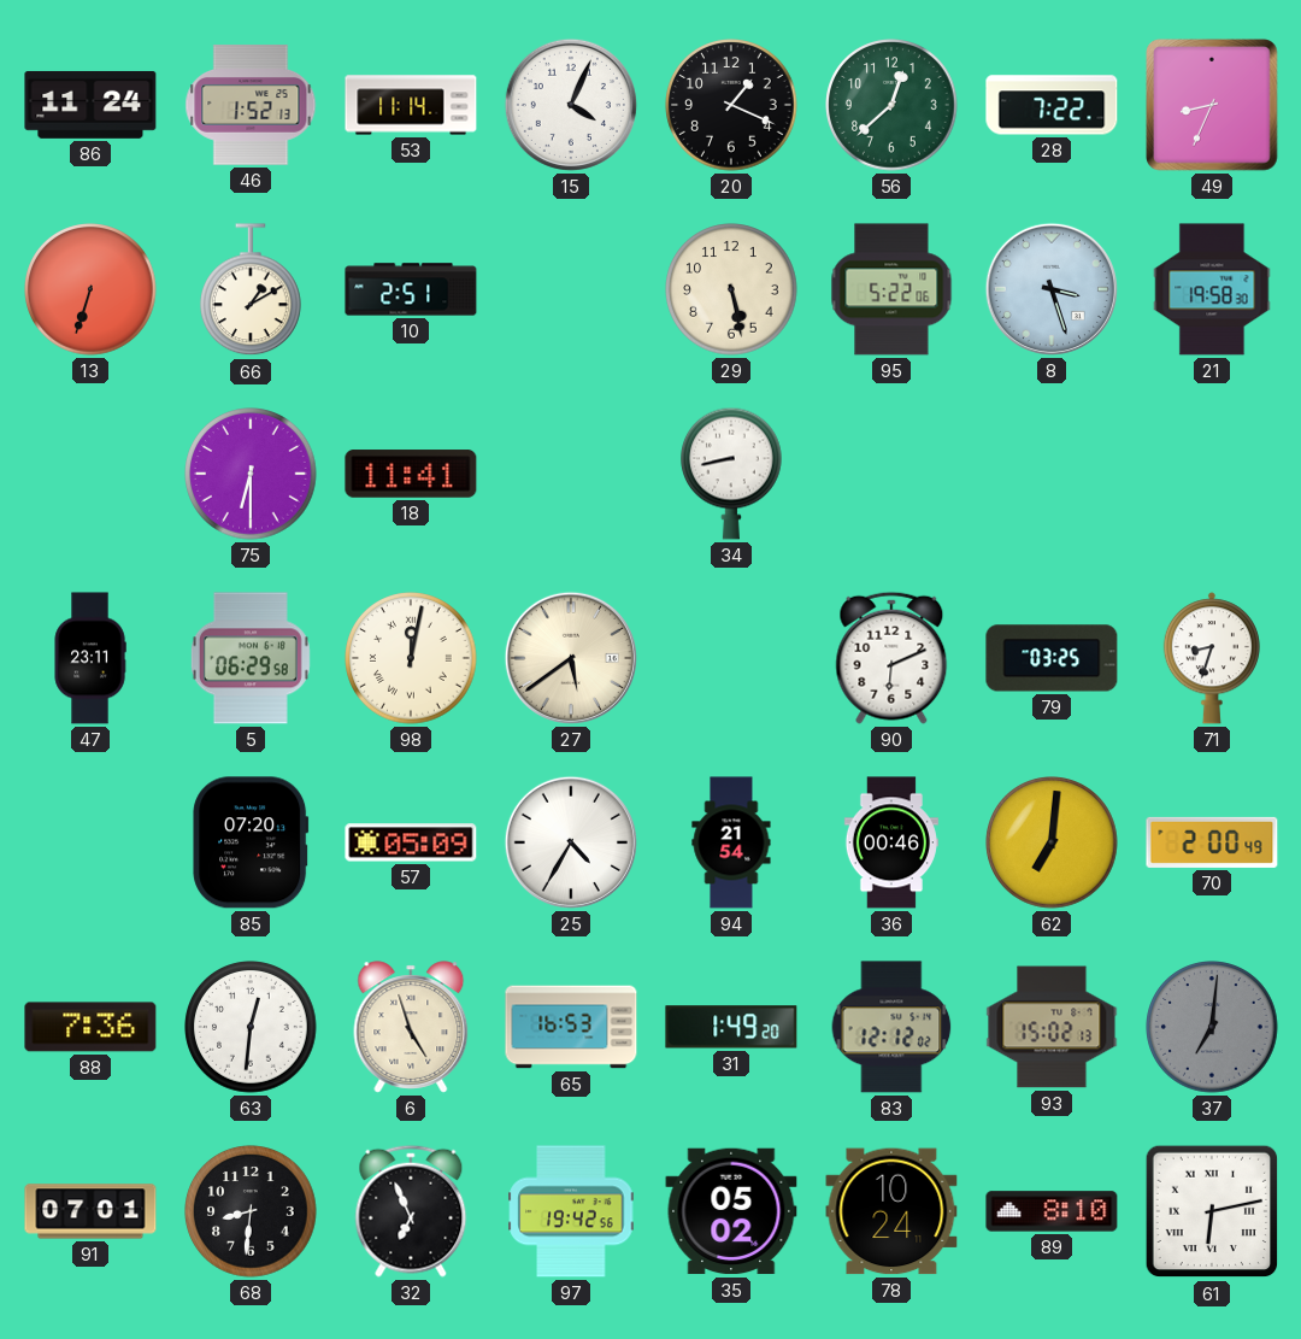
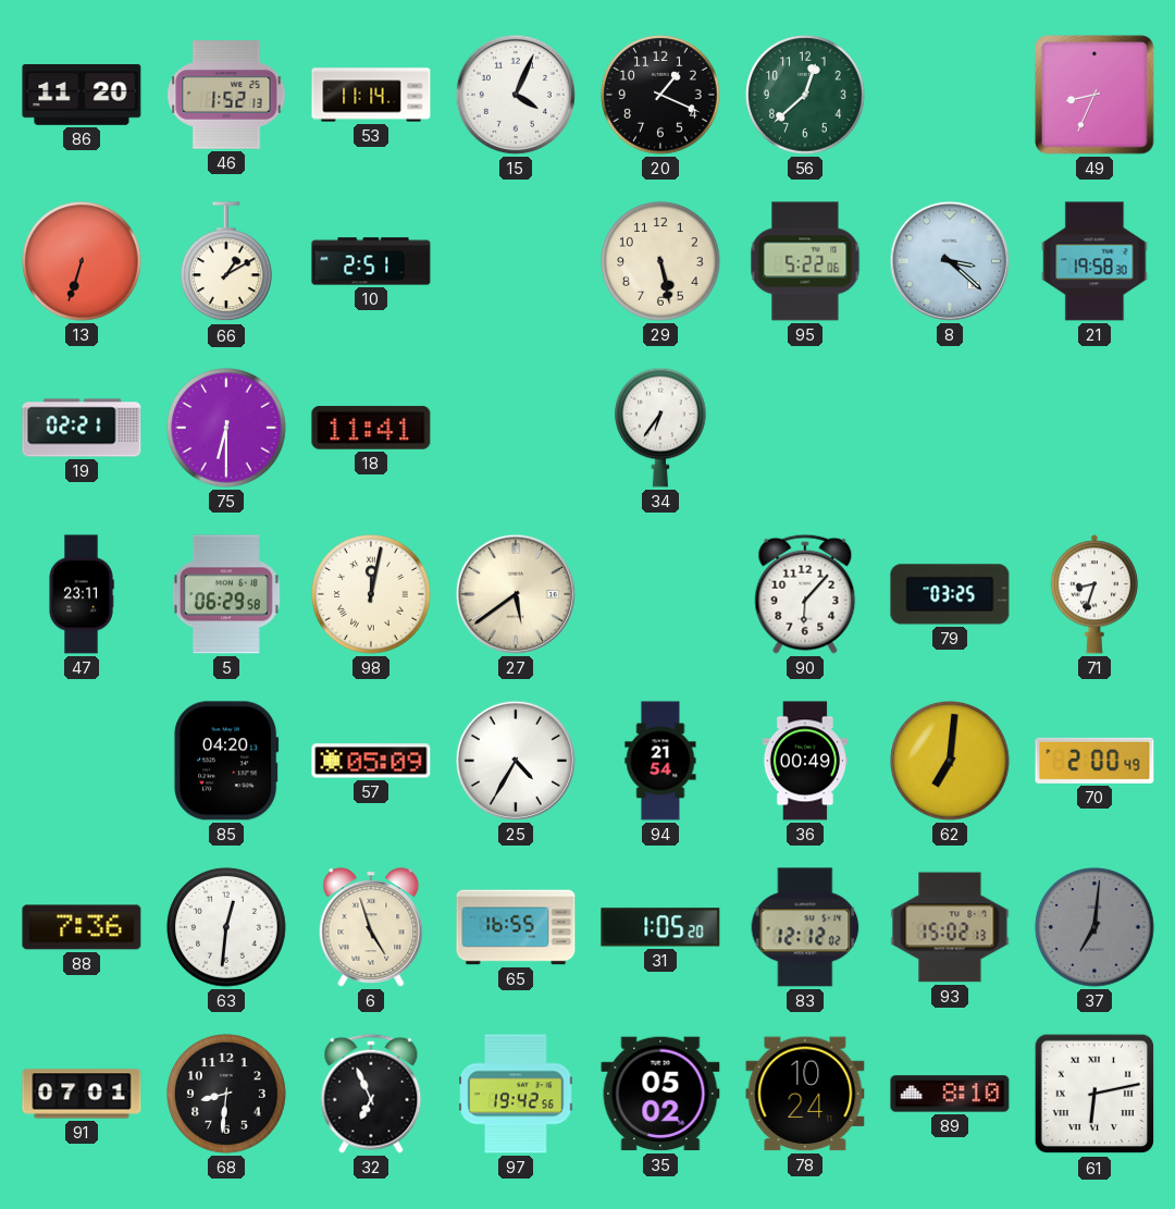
86: 11:24 -> 11:20 (82, 95)
28: 7:22 -> none (1052, 105)
8: 3:27 -> 3:22 (950, 261)
19: none -> 02:21 (82, 428)
34: 8:43 -> 6:36 (661, 428)
90: 6:11 -> 6:07 (805, 594)
85: 07:20 -> 04:20 (226, 761)
36: 00:46 -> 00:49 (805, 761)
65: 16:53 -> 16:55 (516, 927)
31: 1:49 -> 1:05 (660, 927)
